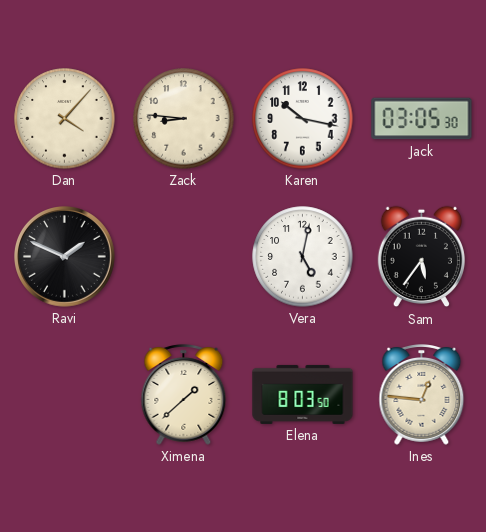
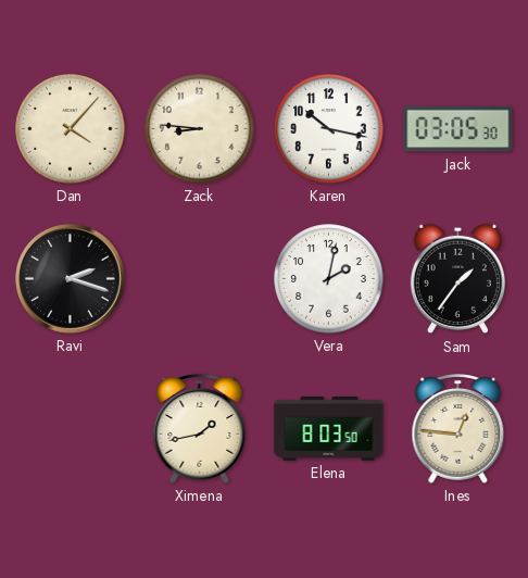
Ravi: 1:49 -> 2:18 (71, 279)
Vera: 5:02 -> 2:02 (329, 279)
Sam: 5:36 -> 1:36 (457, 279)
Ximena: 1:38 -> 1:43 (200, 429)
